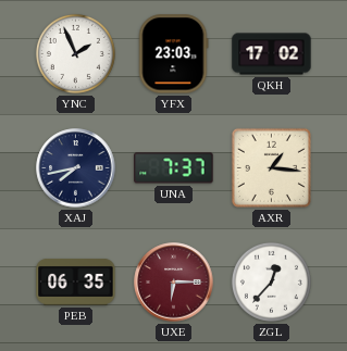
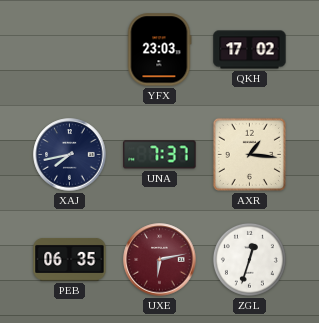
YNC: 1:56 -> none (75, 53)
UXE: 6:15 -> 6:13 (160, 260)
ZGL: 12:37 -> 12:33 (249, 259)
